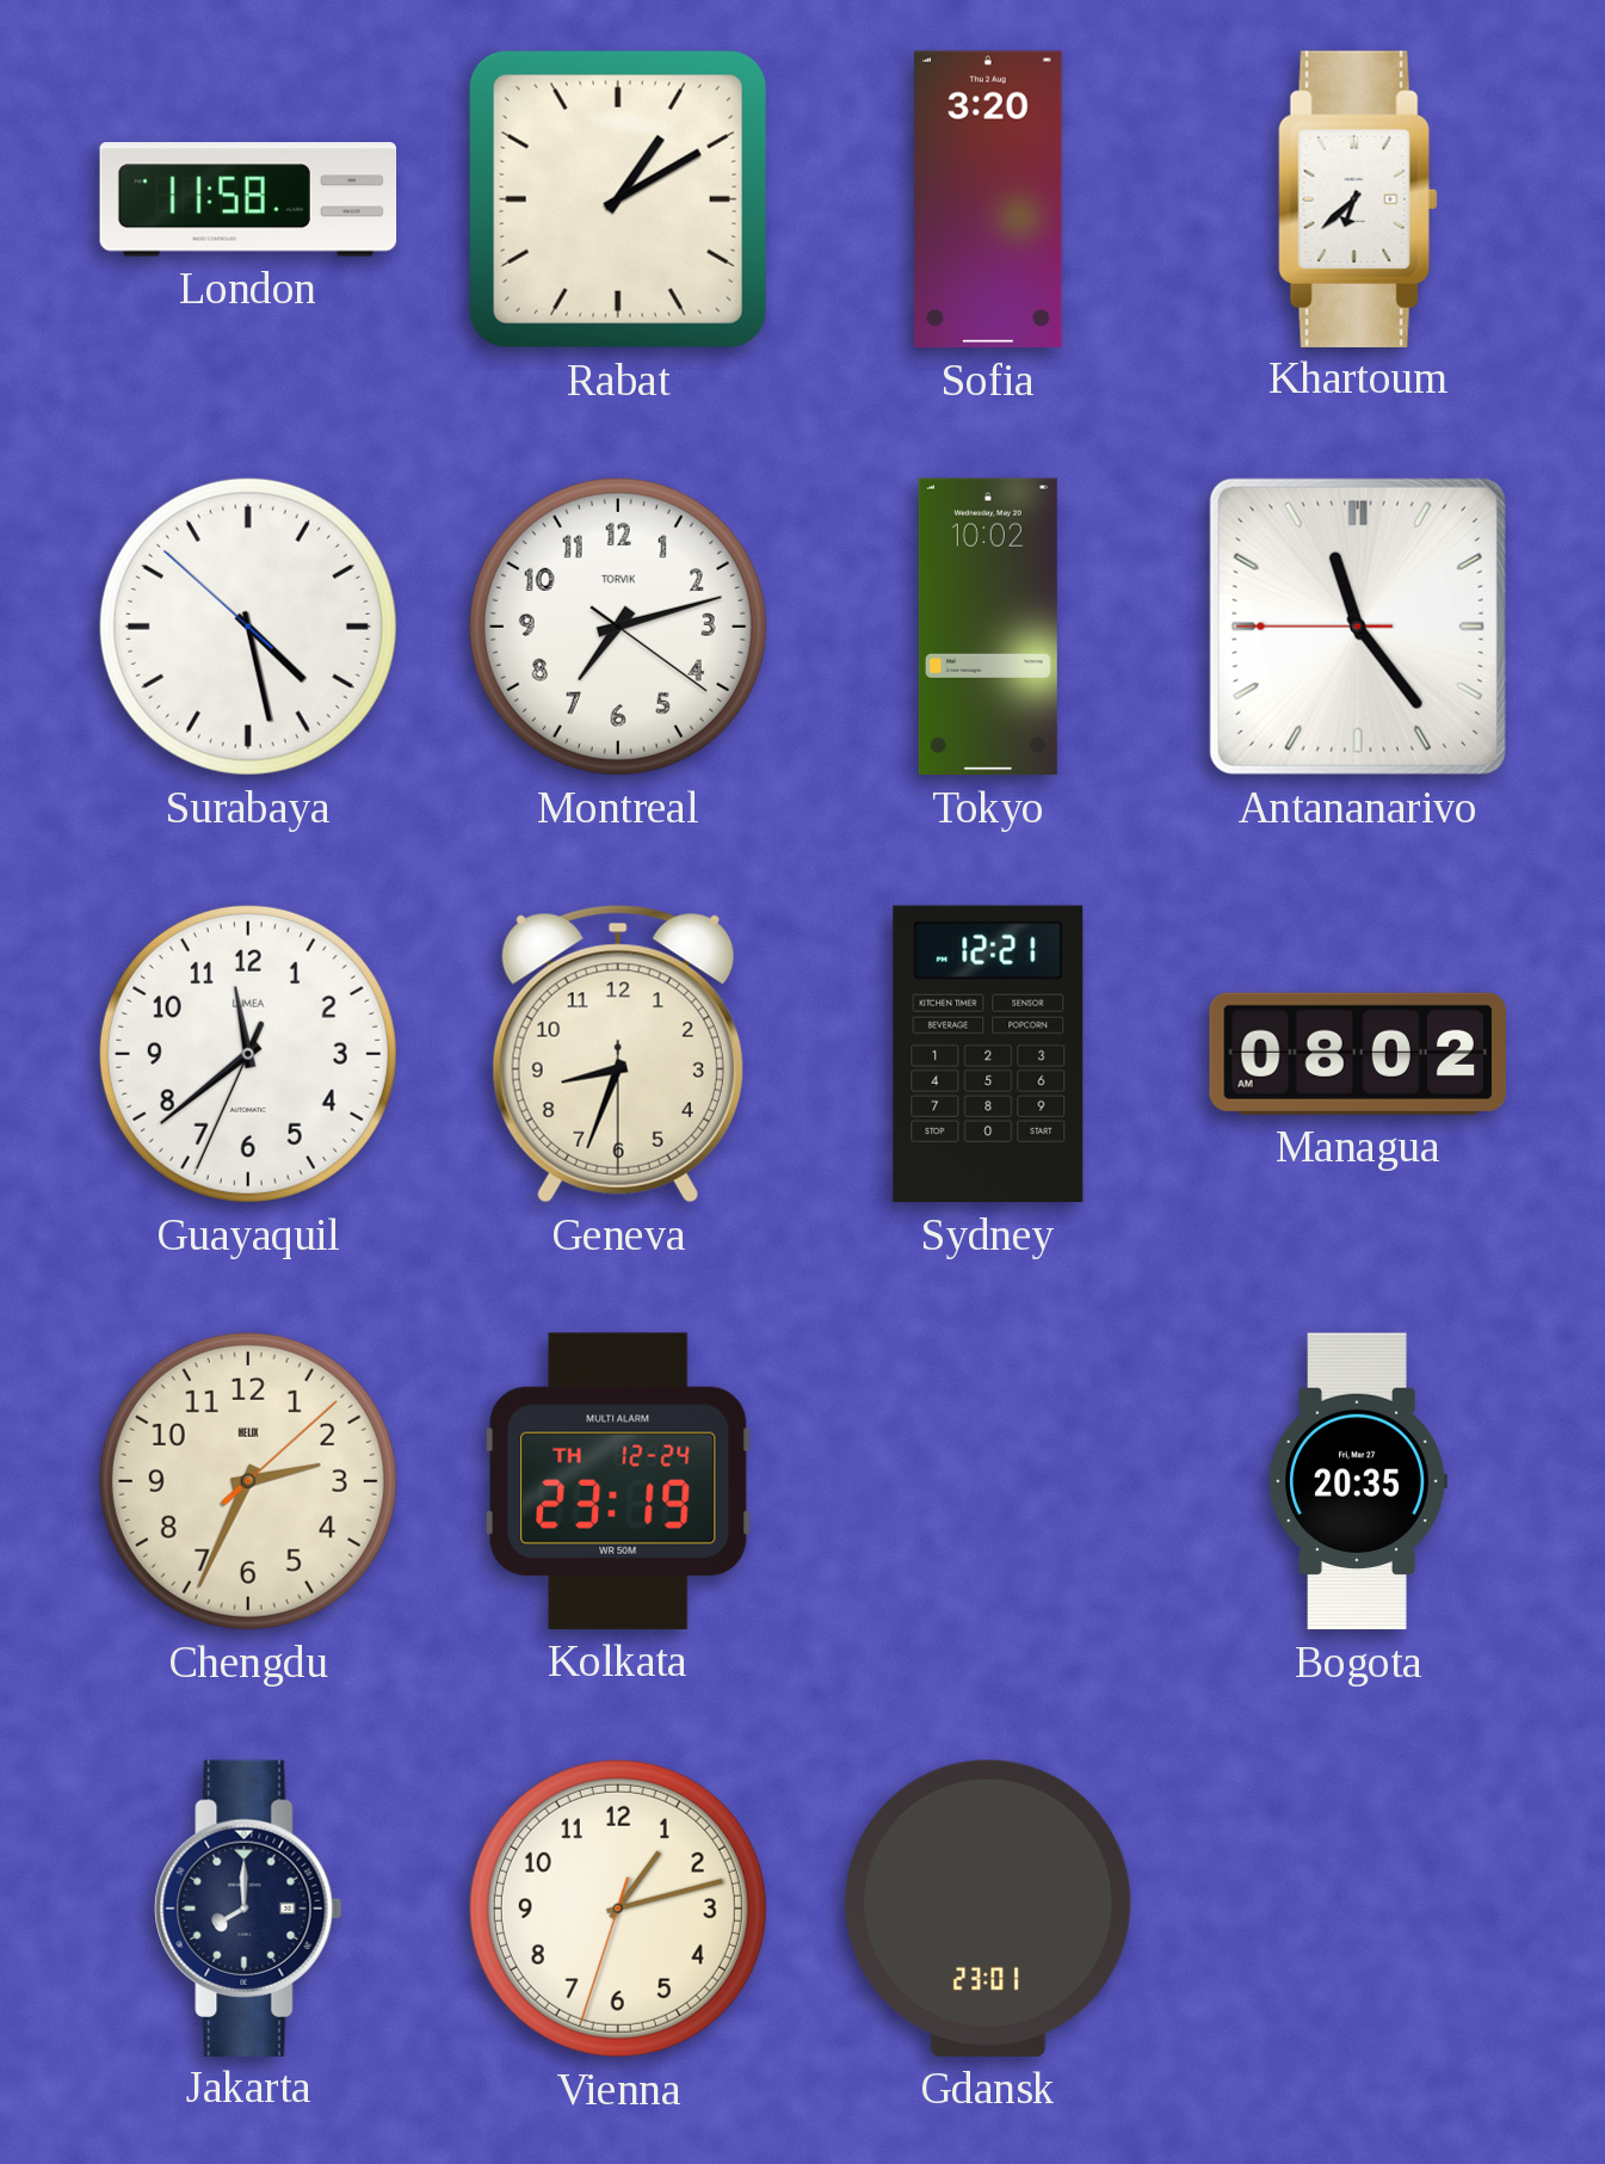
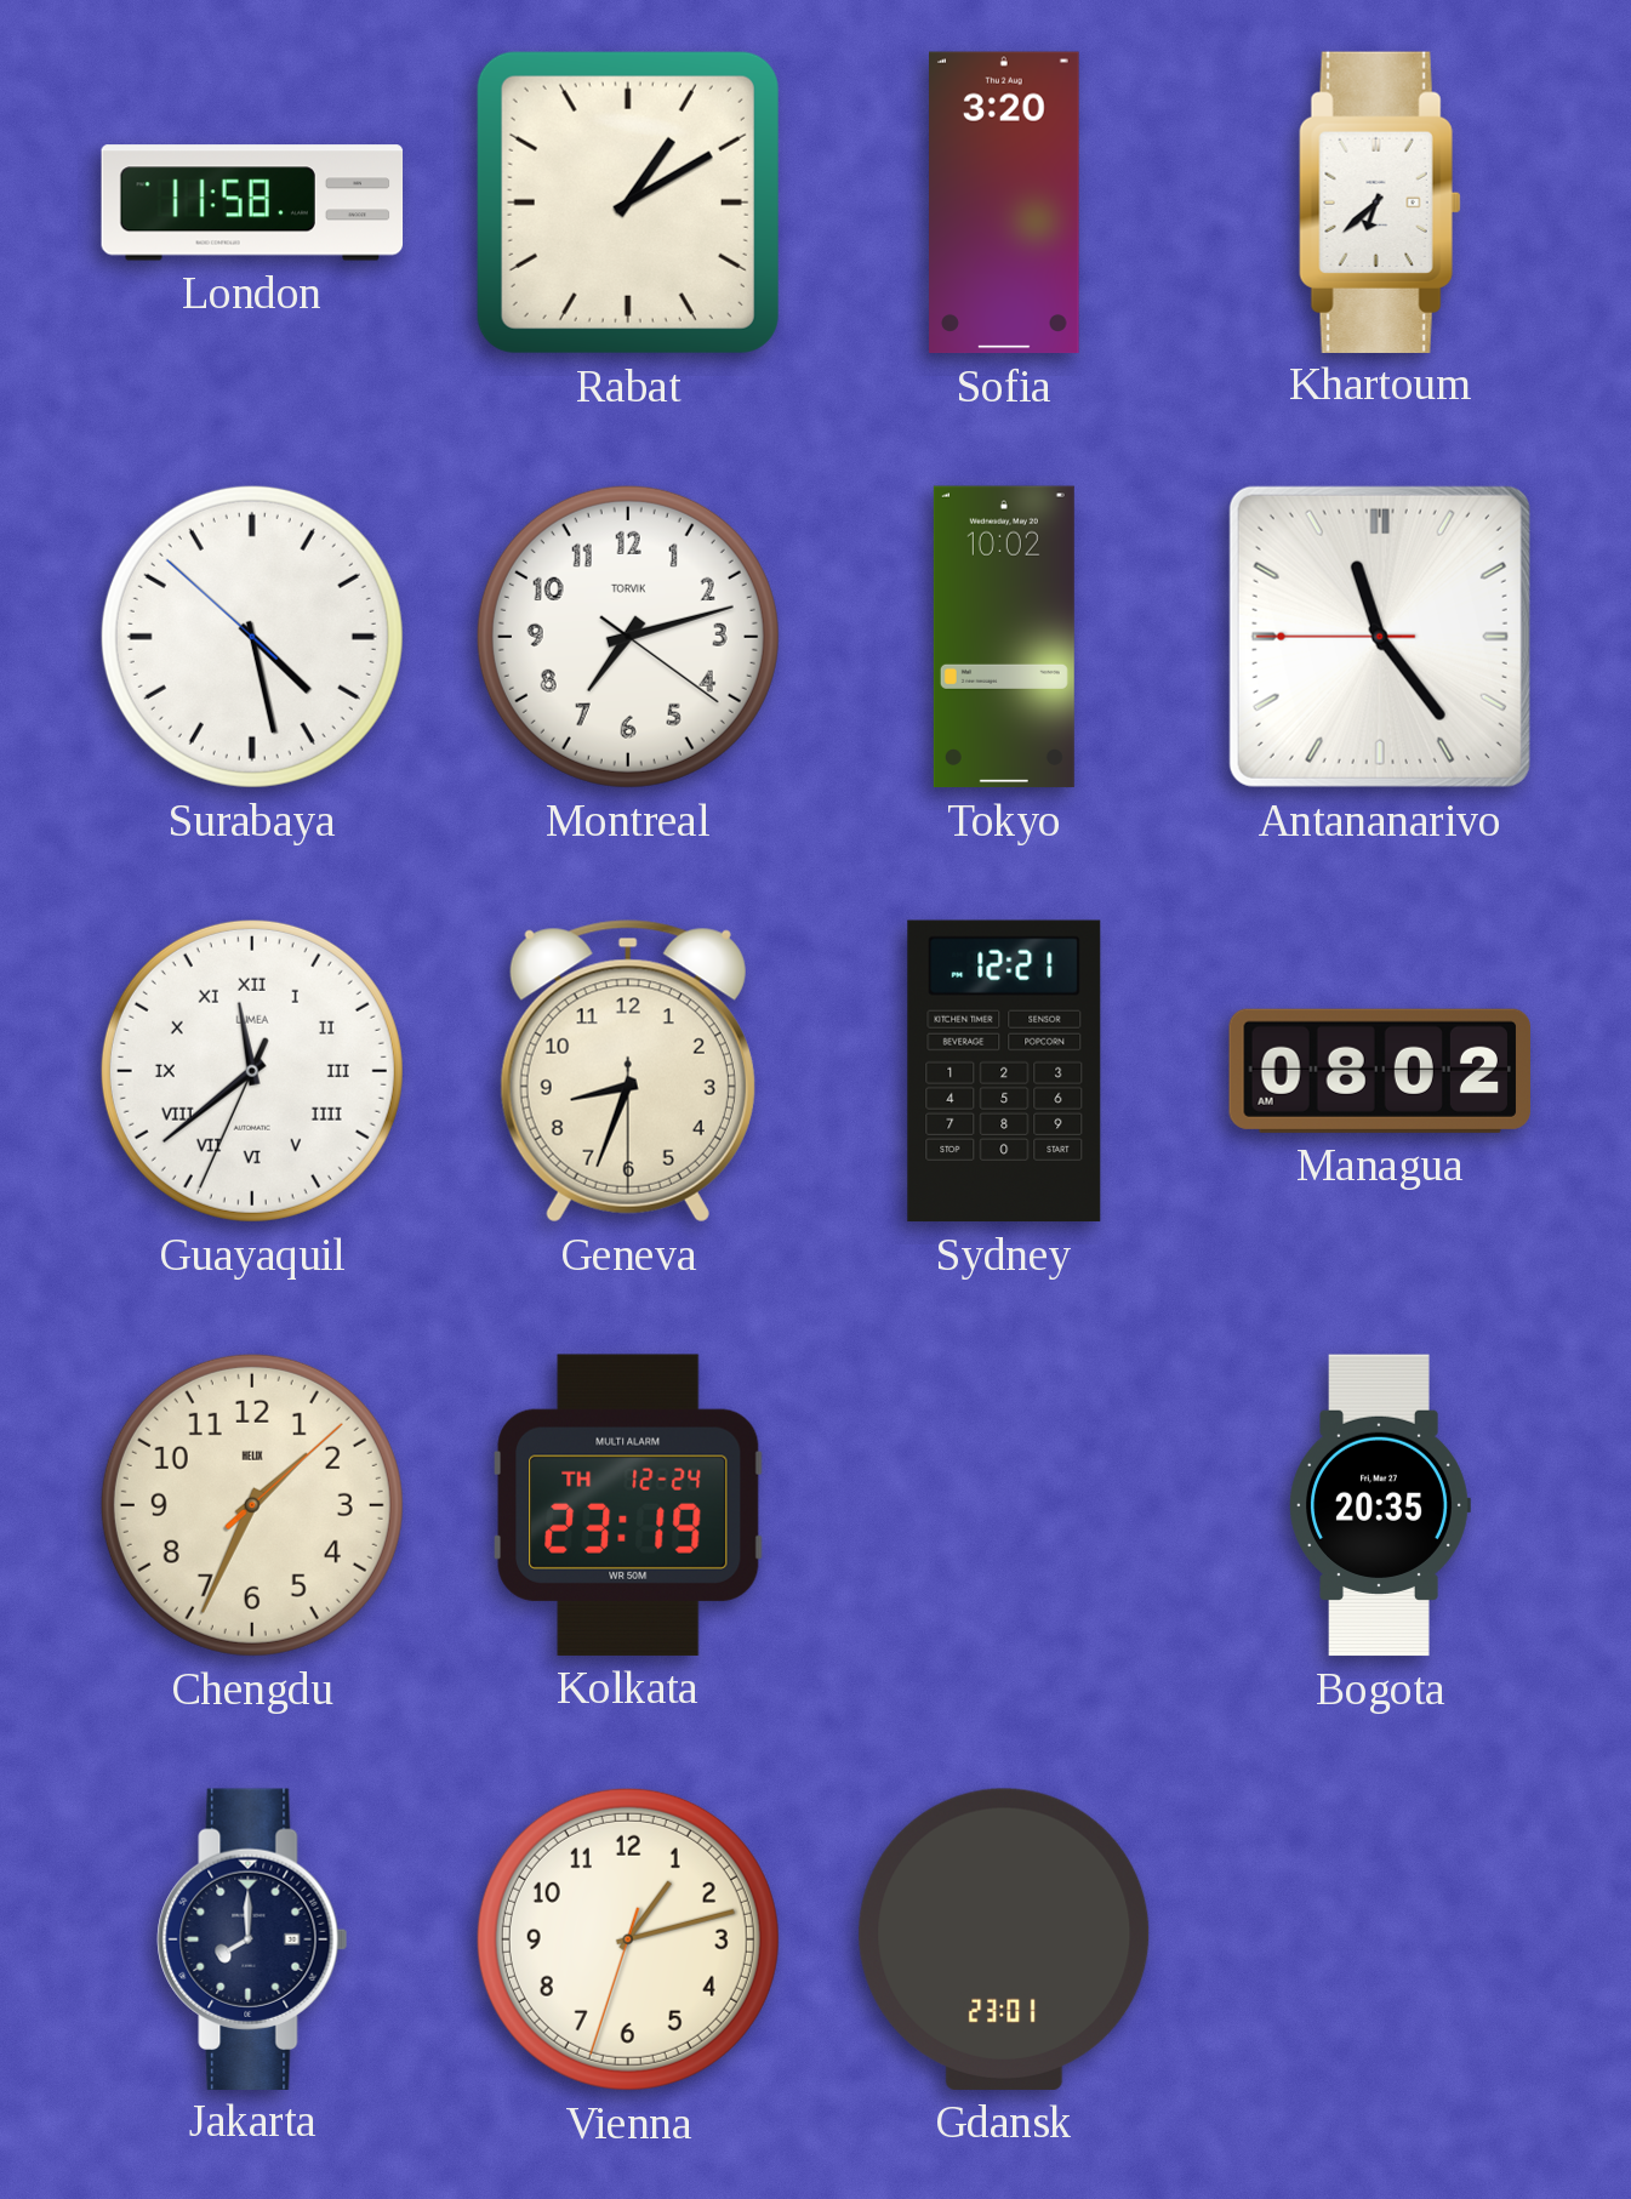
Guayaquil numerals: Arabic -> Roman (252, 1071)
Chengdu: 2:34 -> 1:34 (252, 1505)
